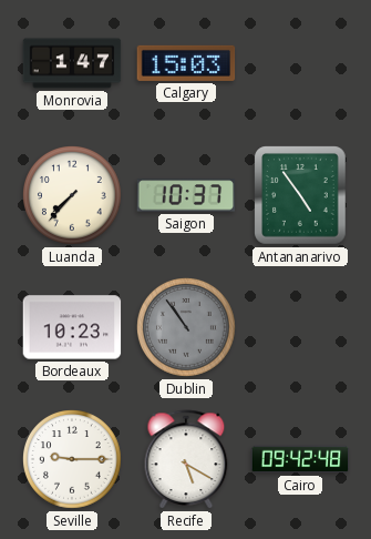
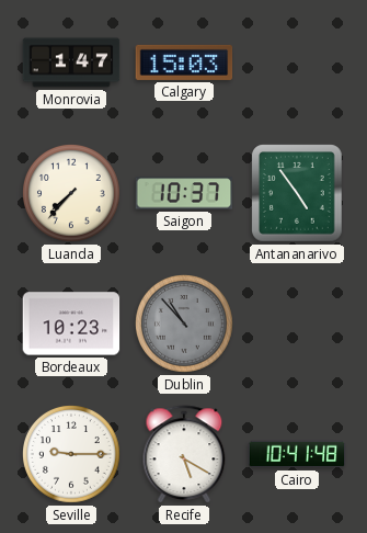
Dublin: 10:54 -> 10:53 (185, 325)
Cairo: 09:42 -> 10:41 (297, 454)
